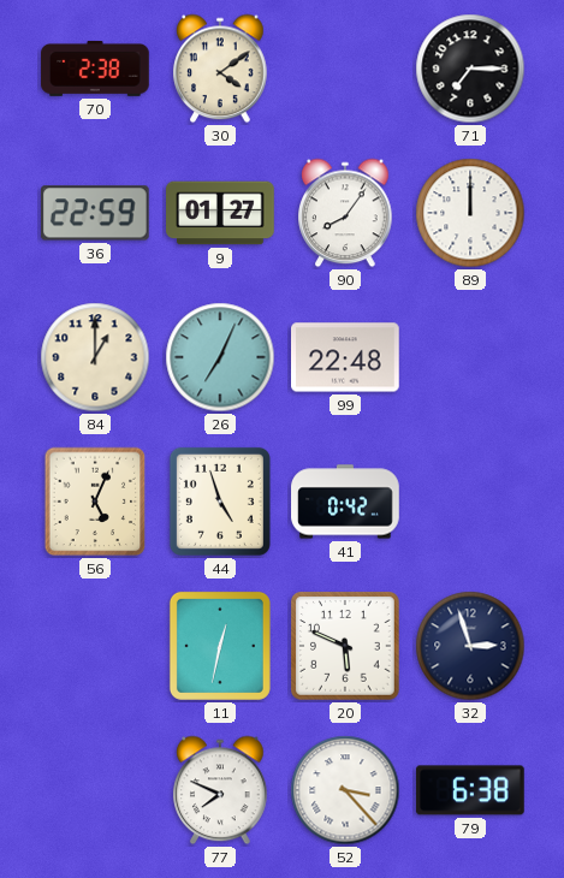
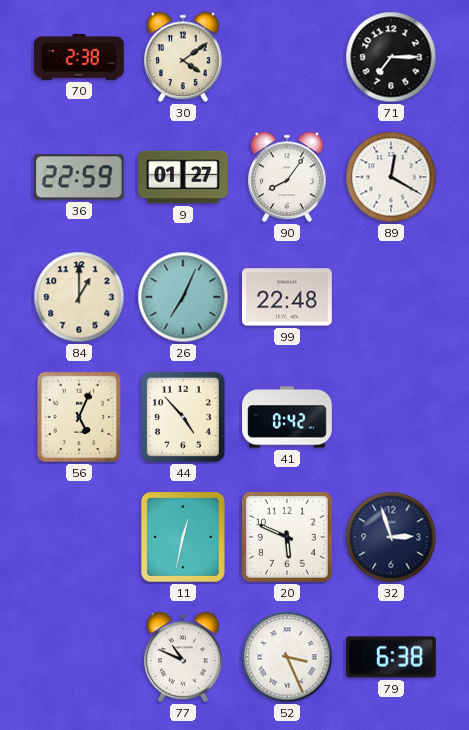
89: 12:00 -> 12:20 (391, 177)
44: 4:57 -> 4:53 (183, 417)
77: 7:49 -> 10:49 (183, 657)
52: 3:23 -> 3:26 (287, 657)
